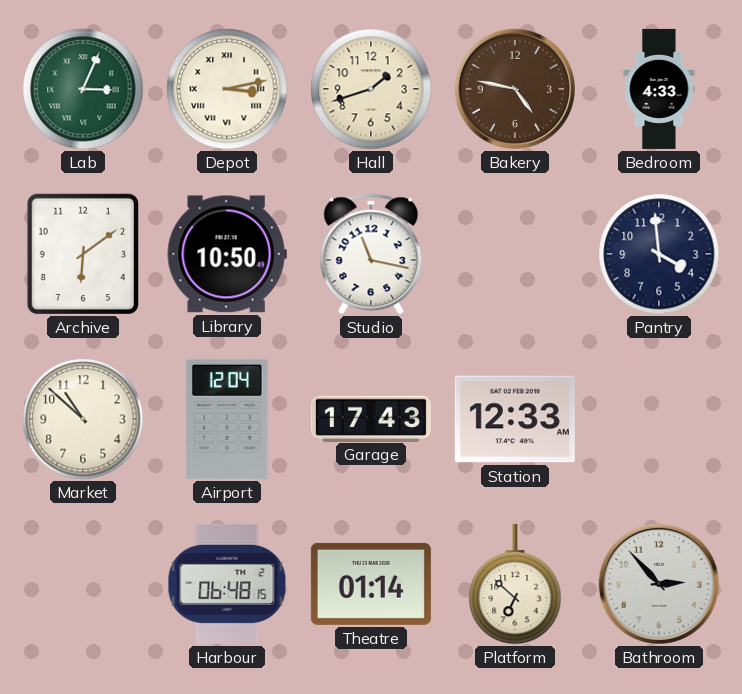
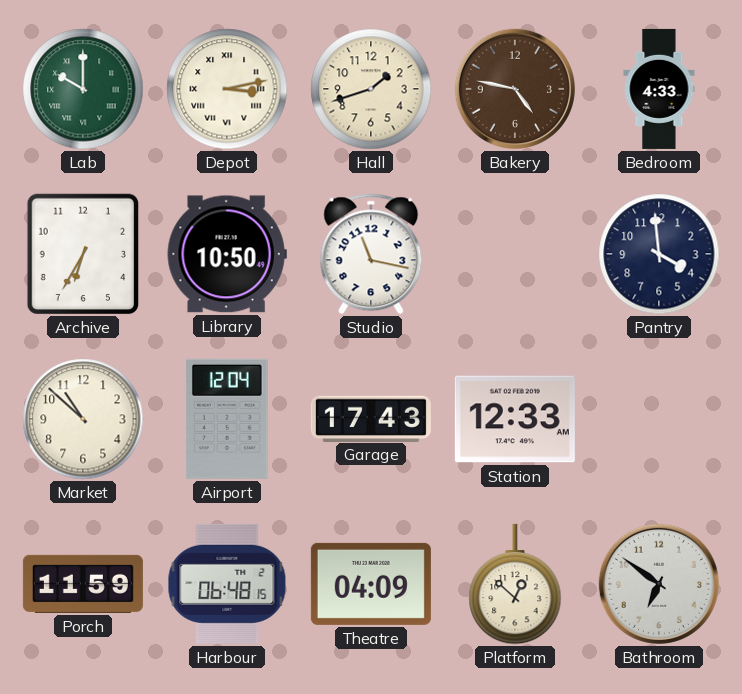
Lab: 3:04 -> 10:00 (83, 89)
Archive: 6:09 -> 6:35 (82, 254)
Porch: none -> 11:59 (83, 584)
Theatre: 01:14 -> 04:09 (371, 584)
Platform: 6:52 -> 12:52 (515, 584)
Bathroom: 2:53 -> 6:51 (659, 584)
